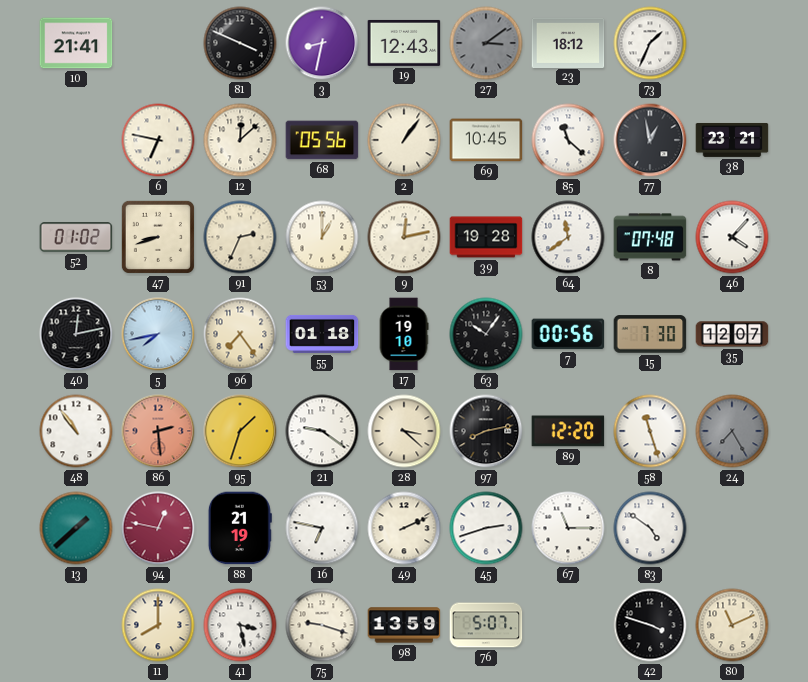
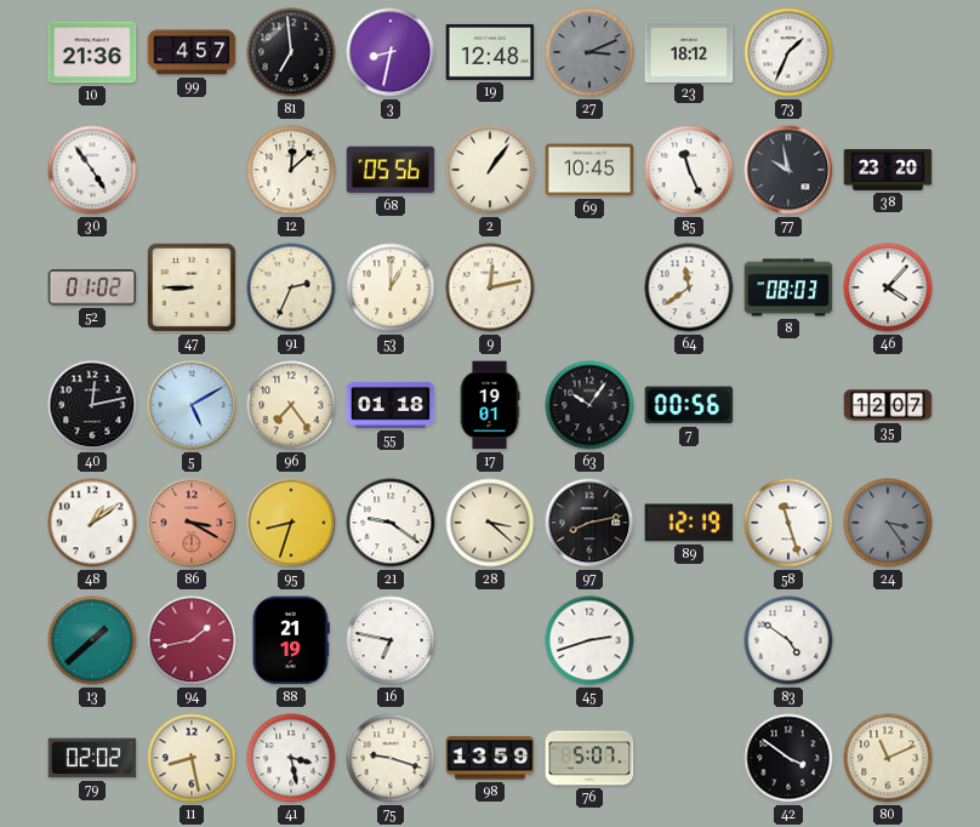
10: 21:41 -> 21:36 (92, 52)
99: none -> 4:57 (192, 52)
81: 3:49 -> 6:59 (291, 52)
19: 12:43 -> 12:48 (490, 52)
27: 3:09 -> 3:11 (589, 52)
30: none -> 4:54 (92, 170)
6: 6:47 -> none (158, 140)
85: 11:22 -> 11:26 (689, 170)
77: 12:58 -> 9:58 (788, 170)
38: 23:21 -> 23:20 (888, 170)
47: 8:42 -> 8:45 (192, 287)
39: 19:28 -> none (486, 237)
8: 07:48 -> 08:03 (788, 287)
5: 7:43 -> 5:10 (192, 405)
17: 19:10 -> 19:01 (490, 405)
15: 7:30 -> none (650, 334)
48: 10:54 -> 1:09 (92, 523)
86: 2:29 -> 3:20 (192, 523)
95: 1:33 -> 8:33 (291, 523)
89: 12:20 -> 12:19 (689, 523)
24: 7:25 -> 3:24 (888, 523)
94: 12:47 -> 1:43 (192, 640)
49: 2:11 -> none (404, 528)
67: 11:15 -> none (568, 528)
79: none -> 02:02 (92, 758)
11: 8:00 -> 8:28 (192, 758)
42: 3:48 -> 3:51 (788, 758)
